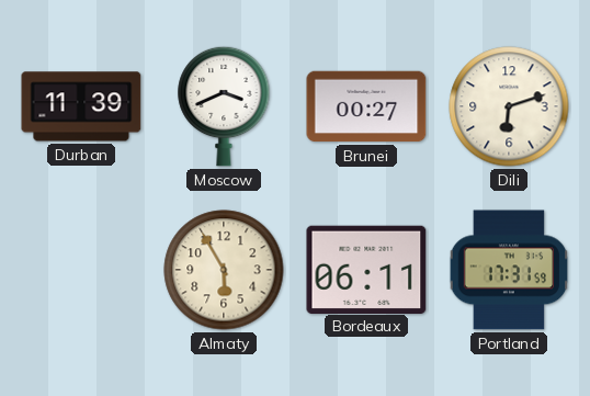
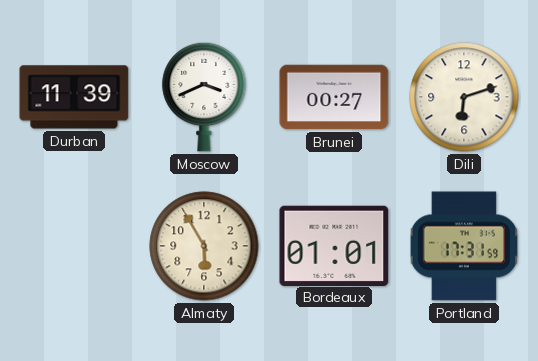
Bordeaux: 06:11 -> 01:01 (334, 245)
